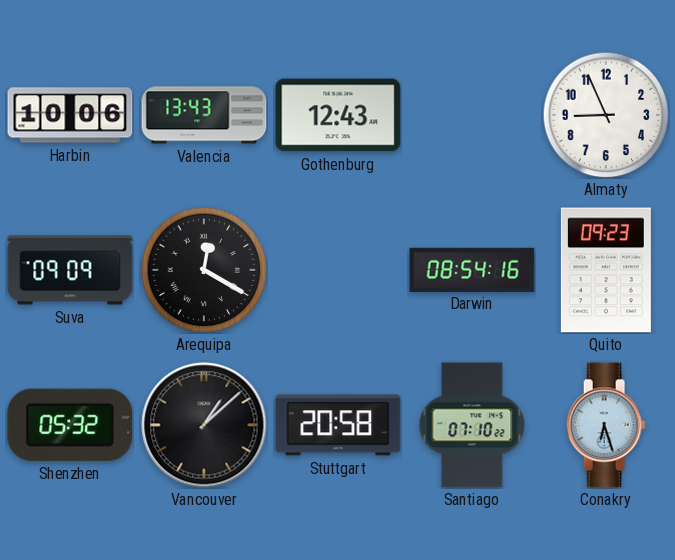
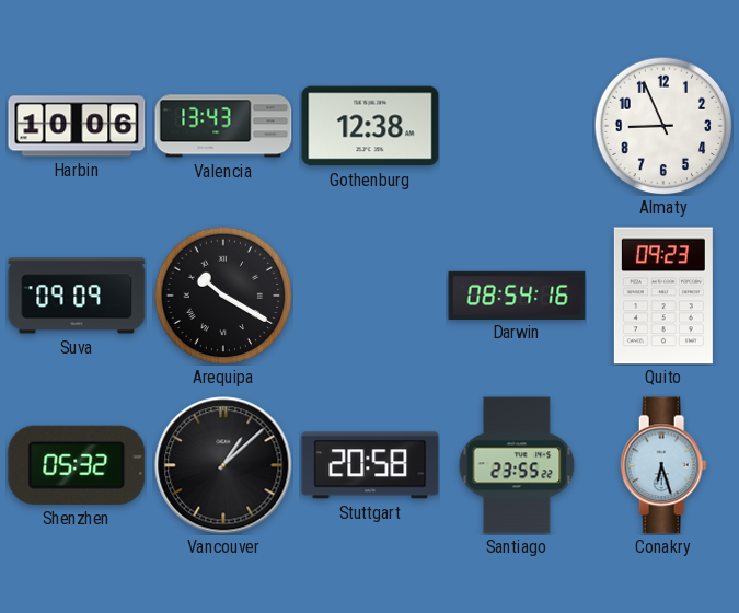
Gothenburg: 12:43 -> 12:38 (370, 126)
Arequipa: 12:20 -> 10:20 (223, 296)
Santiago: 07:10 -> 23:55 (517, 465)
